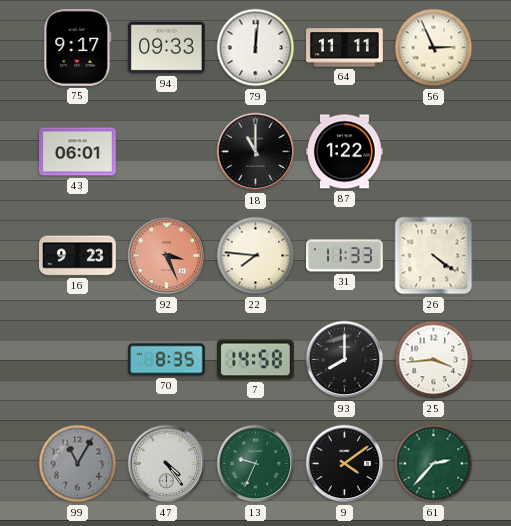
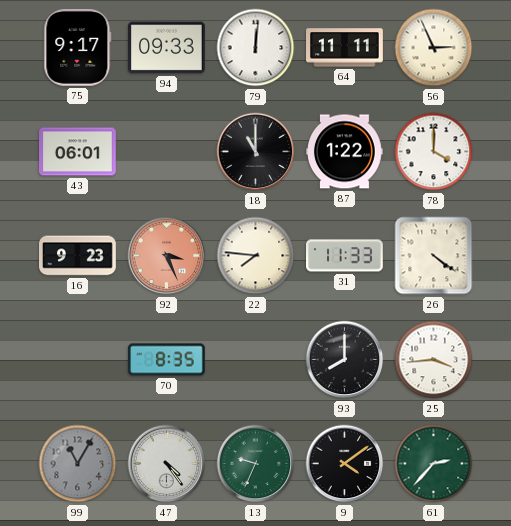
78: none -> 4:00 (434, 152)
7: 14:58 -> none (256, 360)
